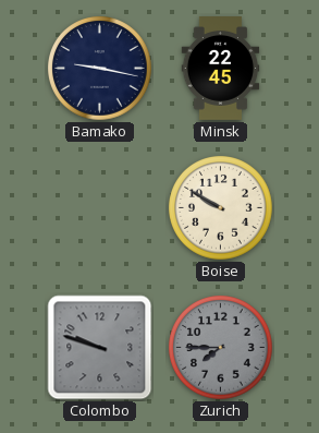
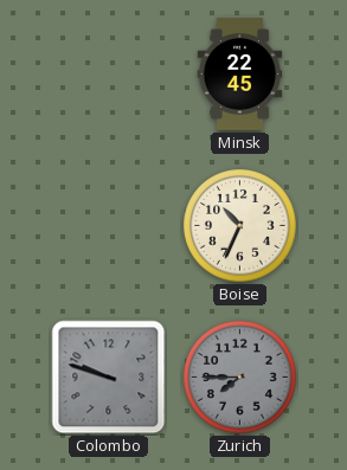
Bamako: 9:17 -> none (100, 69)
Boise: 9:50 -> 10:34 (240, 226)
